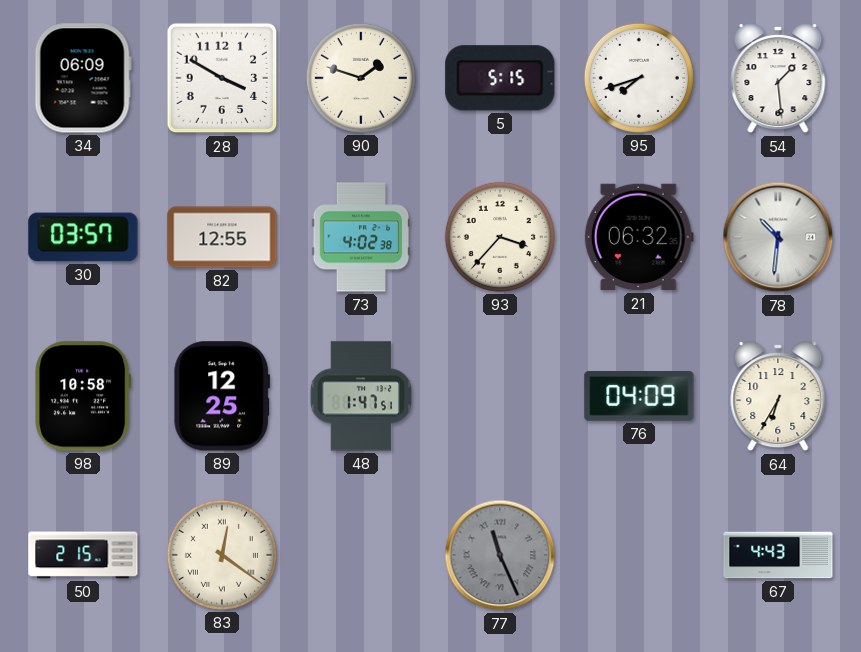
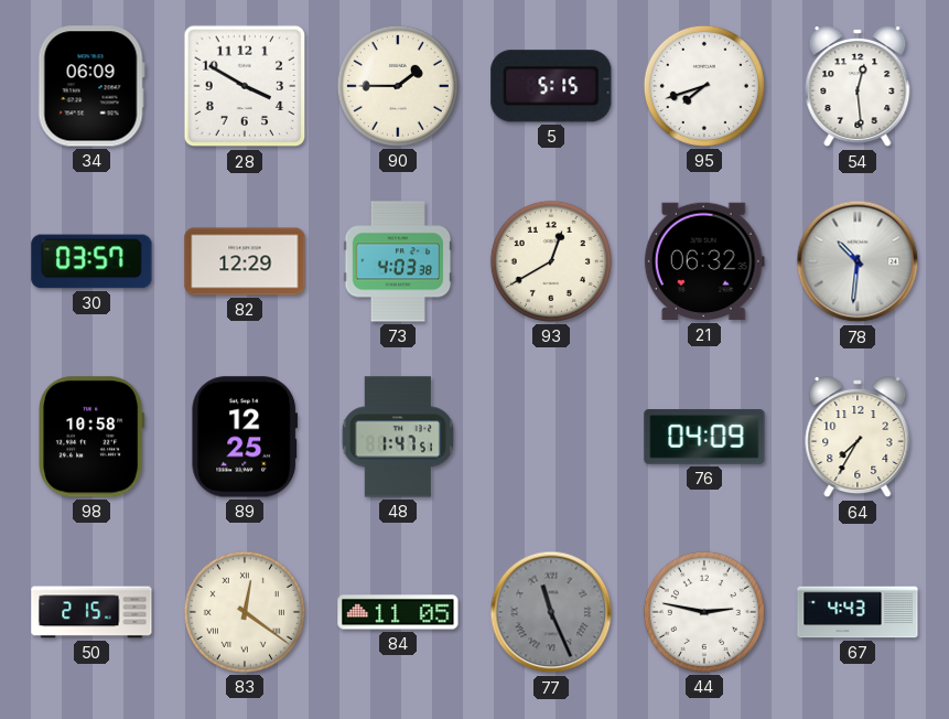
90: 1:48 -> 1:45 (398, 86)
54: 1:29 -> 12:29 (858, 87)
82: 12:55 -> 12:29 (245, 261)
73: 4:02 -> 4:03 (398, 261)
93: 3:37 -> 12:40 (551, 261)
64: 6:35 -> 7:35 (858, 438)
84: none -> 11:05 (398, 612)
44: none -> 2:47 (704, 612)
